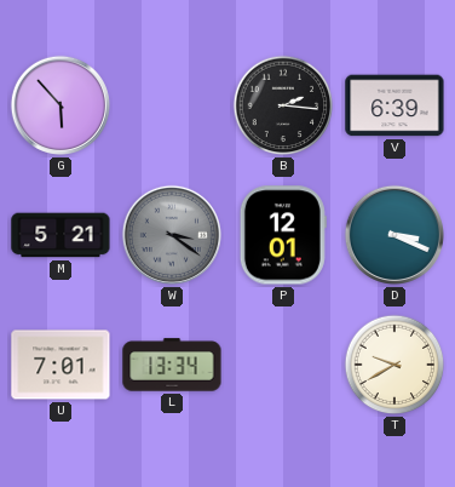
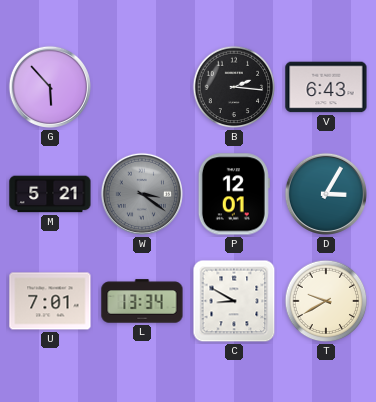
V: 6:39 -> 6:43 (326, 87)
D: 3:19 -> 3:05 (326, 194)
C: none -> 8:50 (234, 301)
